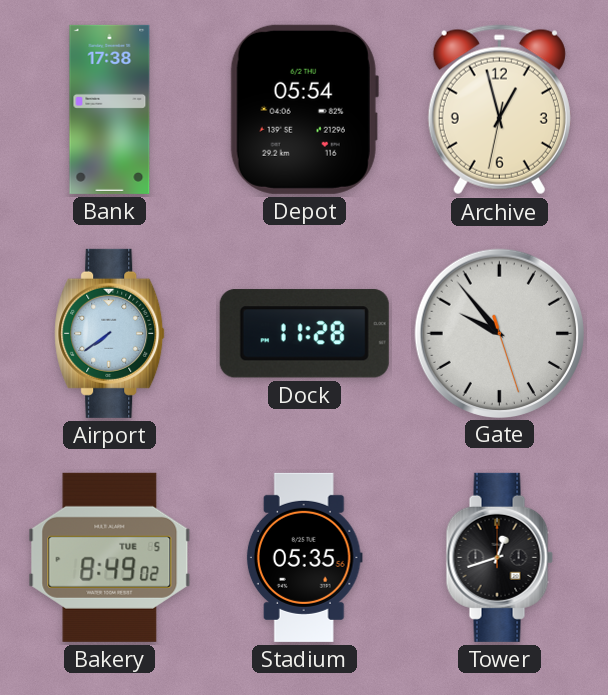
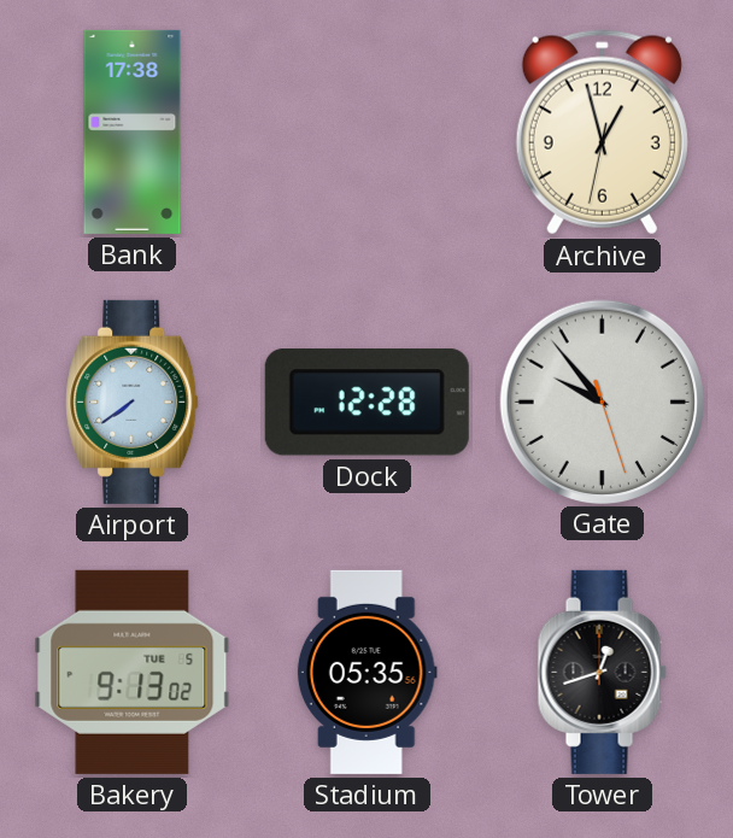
Depot: 05:54 -> none (304, 109)
Dock: 11:28 -> 12:28 (366, 403)
Bakery: 8:49 -> 9:13 (133, 672)
